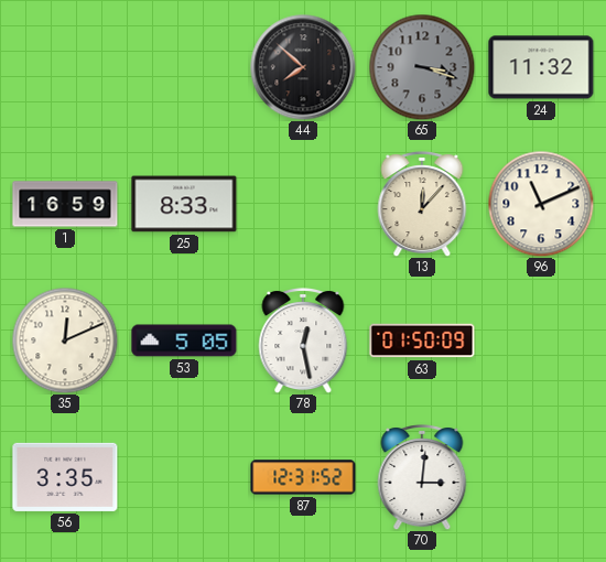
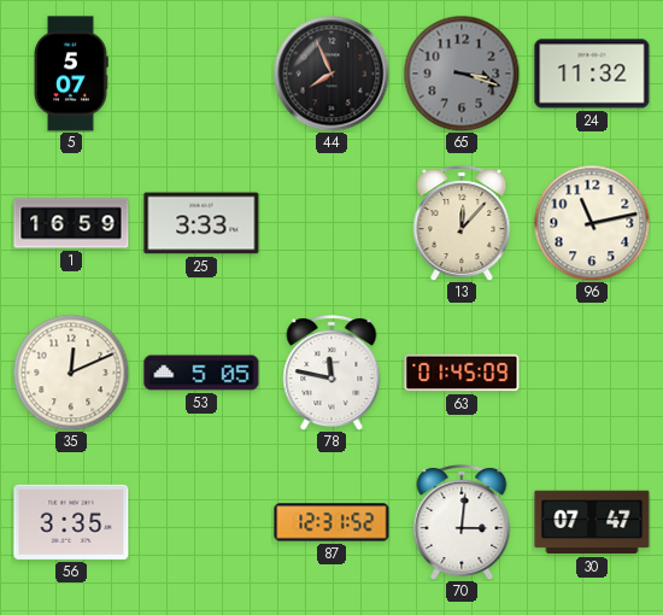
5: none -> 5:07 (71, 74)
44: 7:52 -> 7:56 (331, 74)
25: 8:33 -> 3:33 (201, 223)
96: 11:11 -> 11:13 (592, 223)
78: 12:28 -> 11:47 (331, 374)
63: 01:50 -> 01:45 (462, 373)
30: none -> 07:47 (592, 522)
